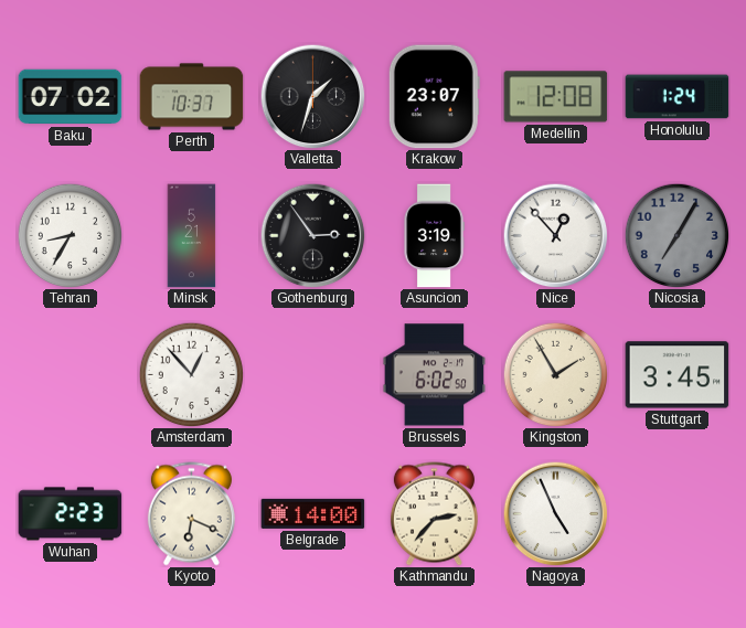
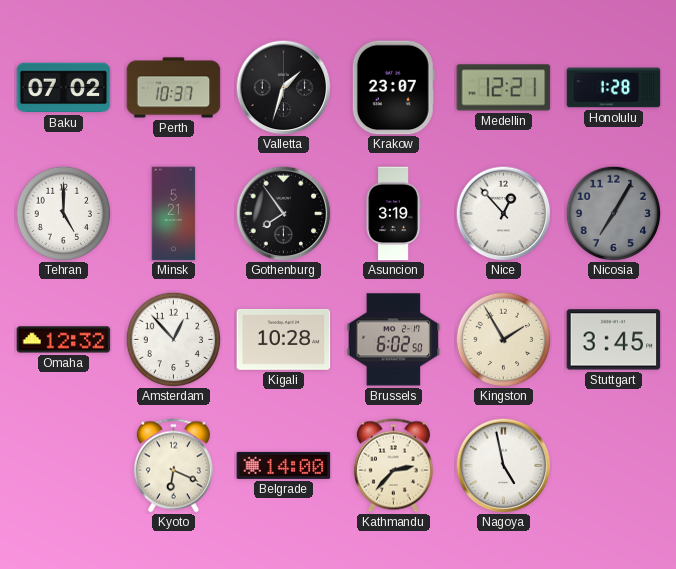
Medellin: 12:08 -> 12:21 (504, 88)
Honolulu: 1:24 -> 1:28 (614, 88)
Tehran: 8:35 -> 5:00 (63, 213)
Gothenburg: 2:54 -> 7:54 (283, 213)
Omaha: none -> 12:32 (64, 340)
Kigali: none -> 10:28 (284, 339)
Wuhan: 2:23 -> none (71, 514)
Nagoya: 4:56 -> 4:58 (503, 465)
